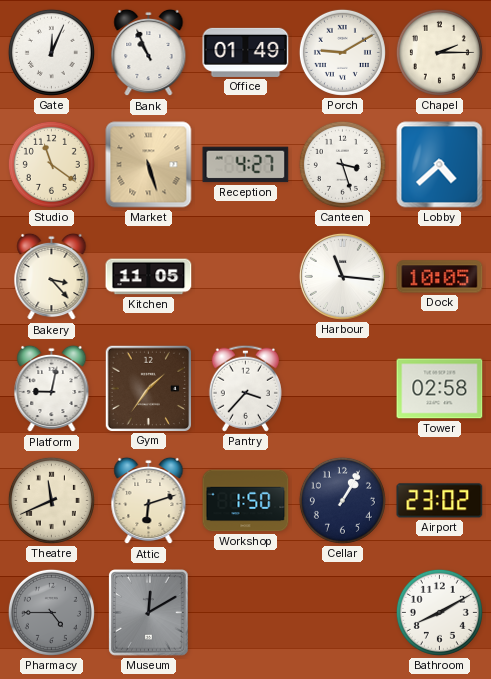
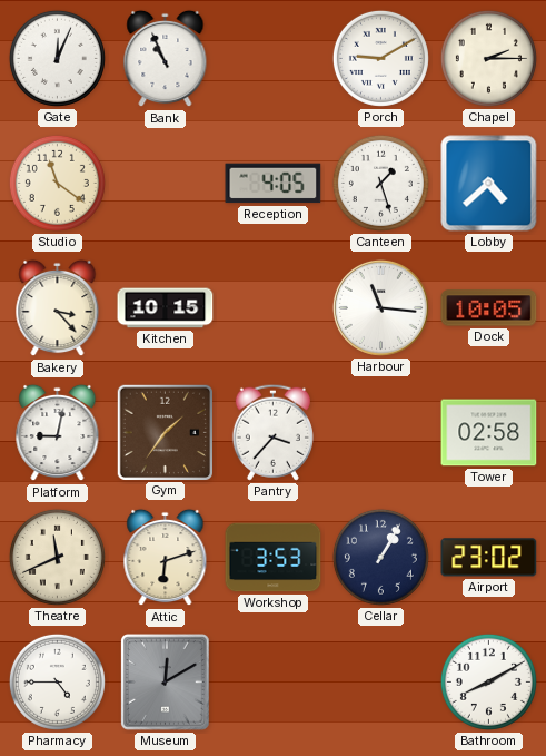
Office: 01:49 -> none (246, 52)
Market: 5:27 -> none (149, 165)
Reception: 4:27 -> 4:05 (274, 184)
Canteen: 3:27 -> 1:27 (380, 183)
Kitchen: 11:05 -> 10:15 (166, 308)
Workshop: 1:50 -> 3:53 (274, 558)
Pharmacy dial: grey -> white (57, 681)
